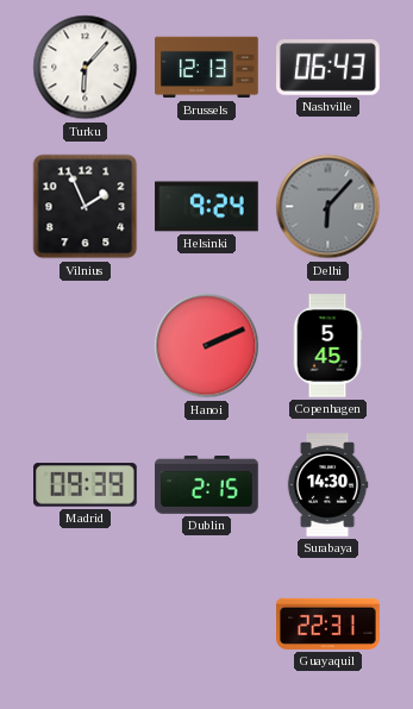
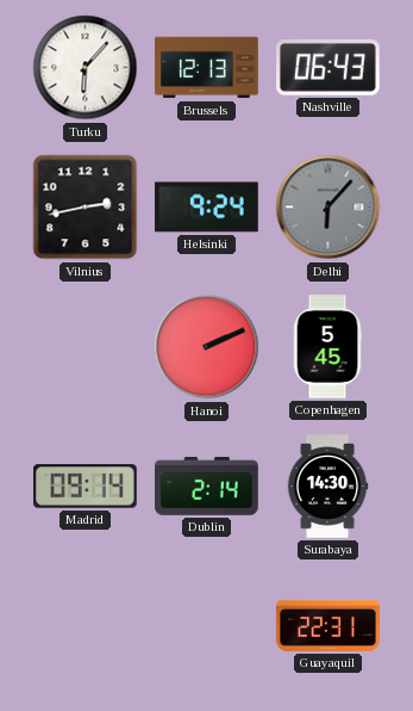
Vilnius: 1:56 -> 2:43 (86, 208)
Madrid: 09:39 -> 09:14 (86, 487)
Dublin: 2:15 -> 2:14 (207, 487)
